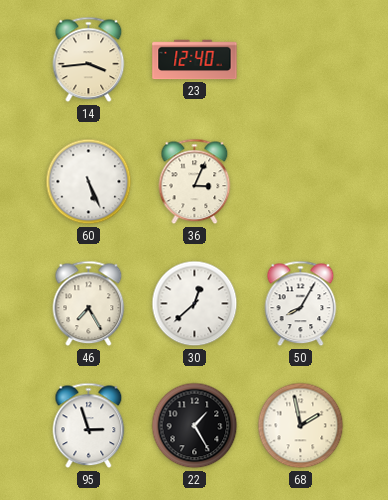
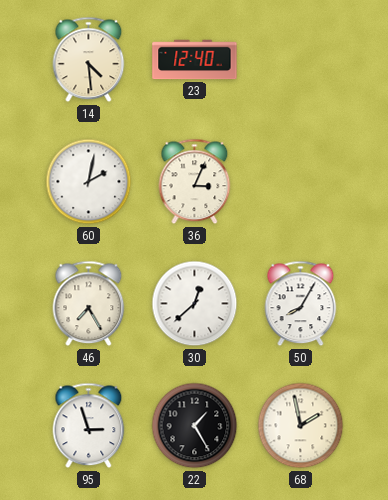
14: 3:44 -> 4:29 (89, 60)
60: 5:26 -> 2:02 (89, 182)
